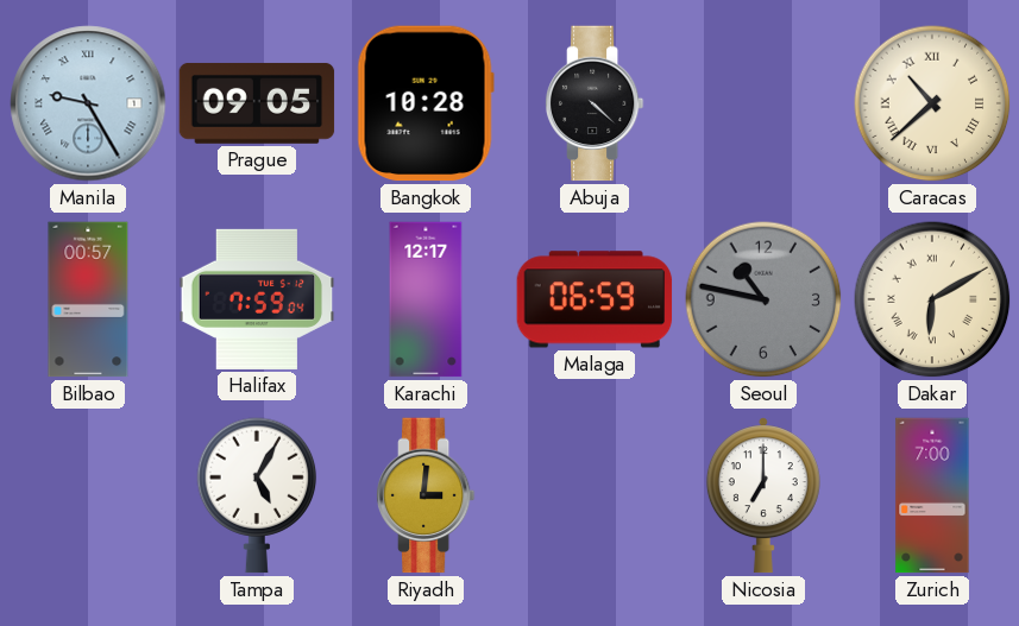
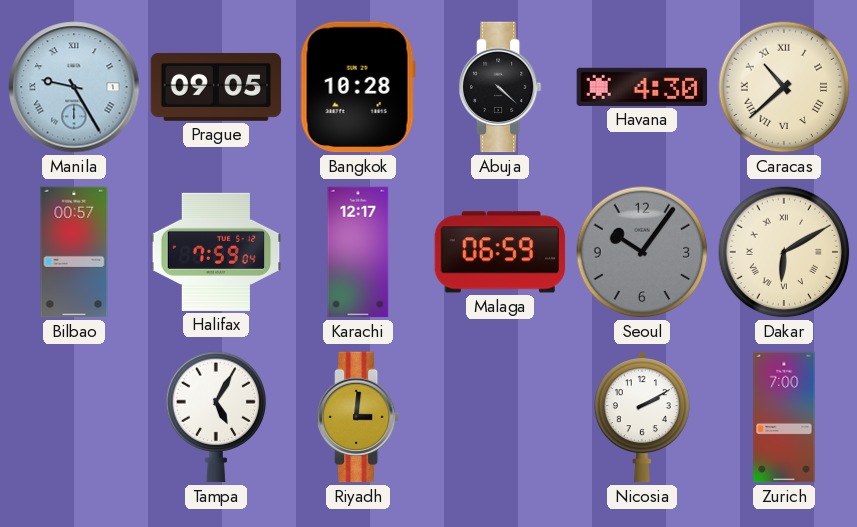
Havana: none -> 4:30 (642, 87)
Seoul: 10:47 -> 10:06 (642, 252)
Nicosia: 7:00 -> 2:10 (642, 417)
